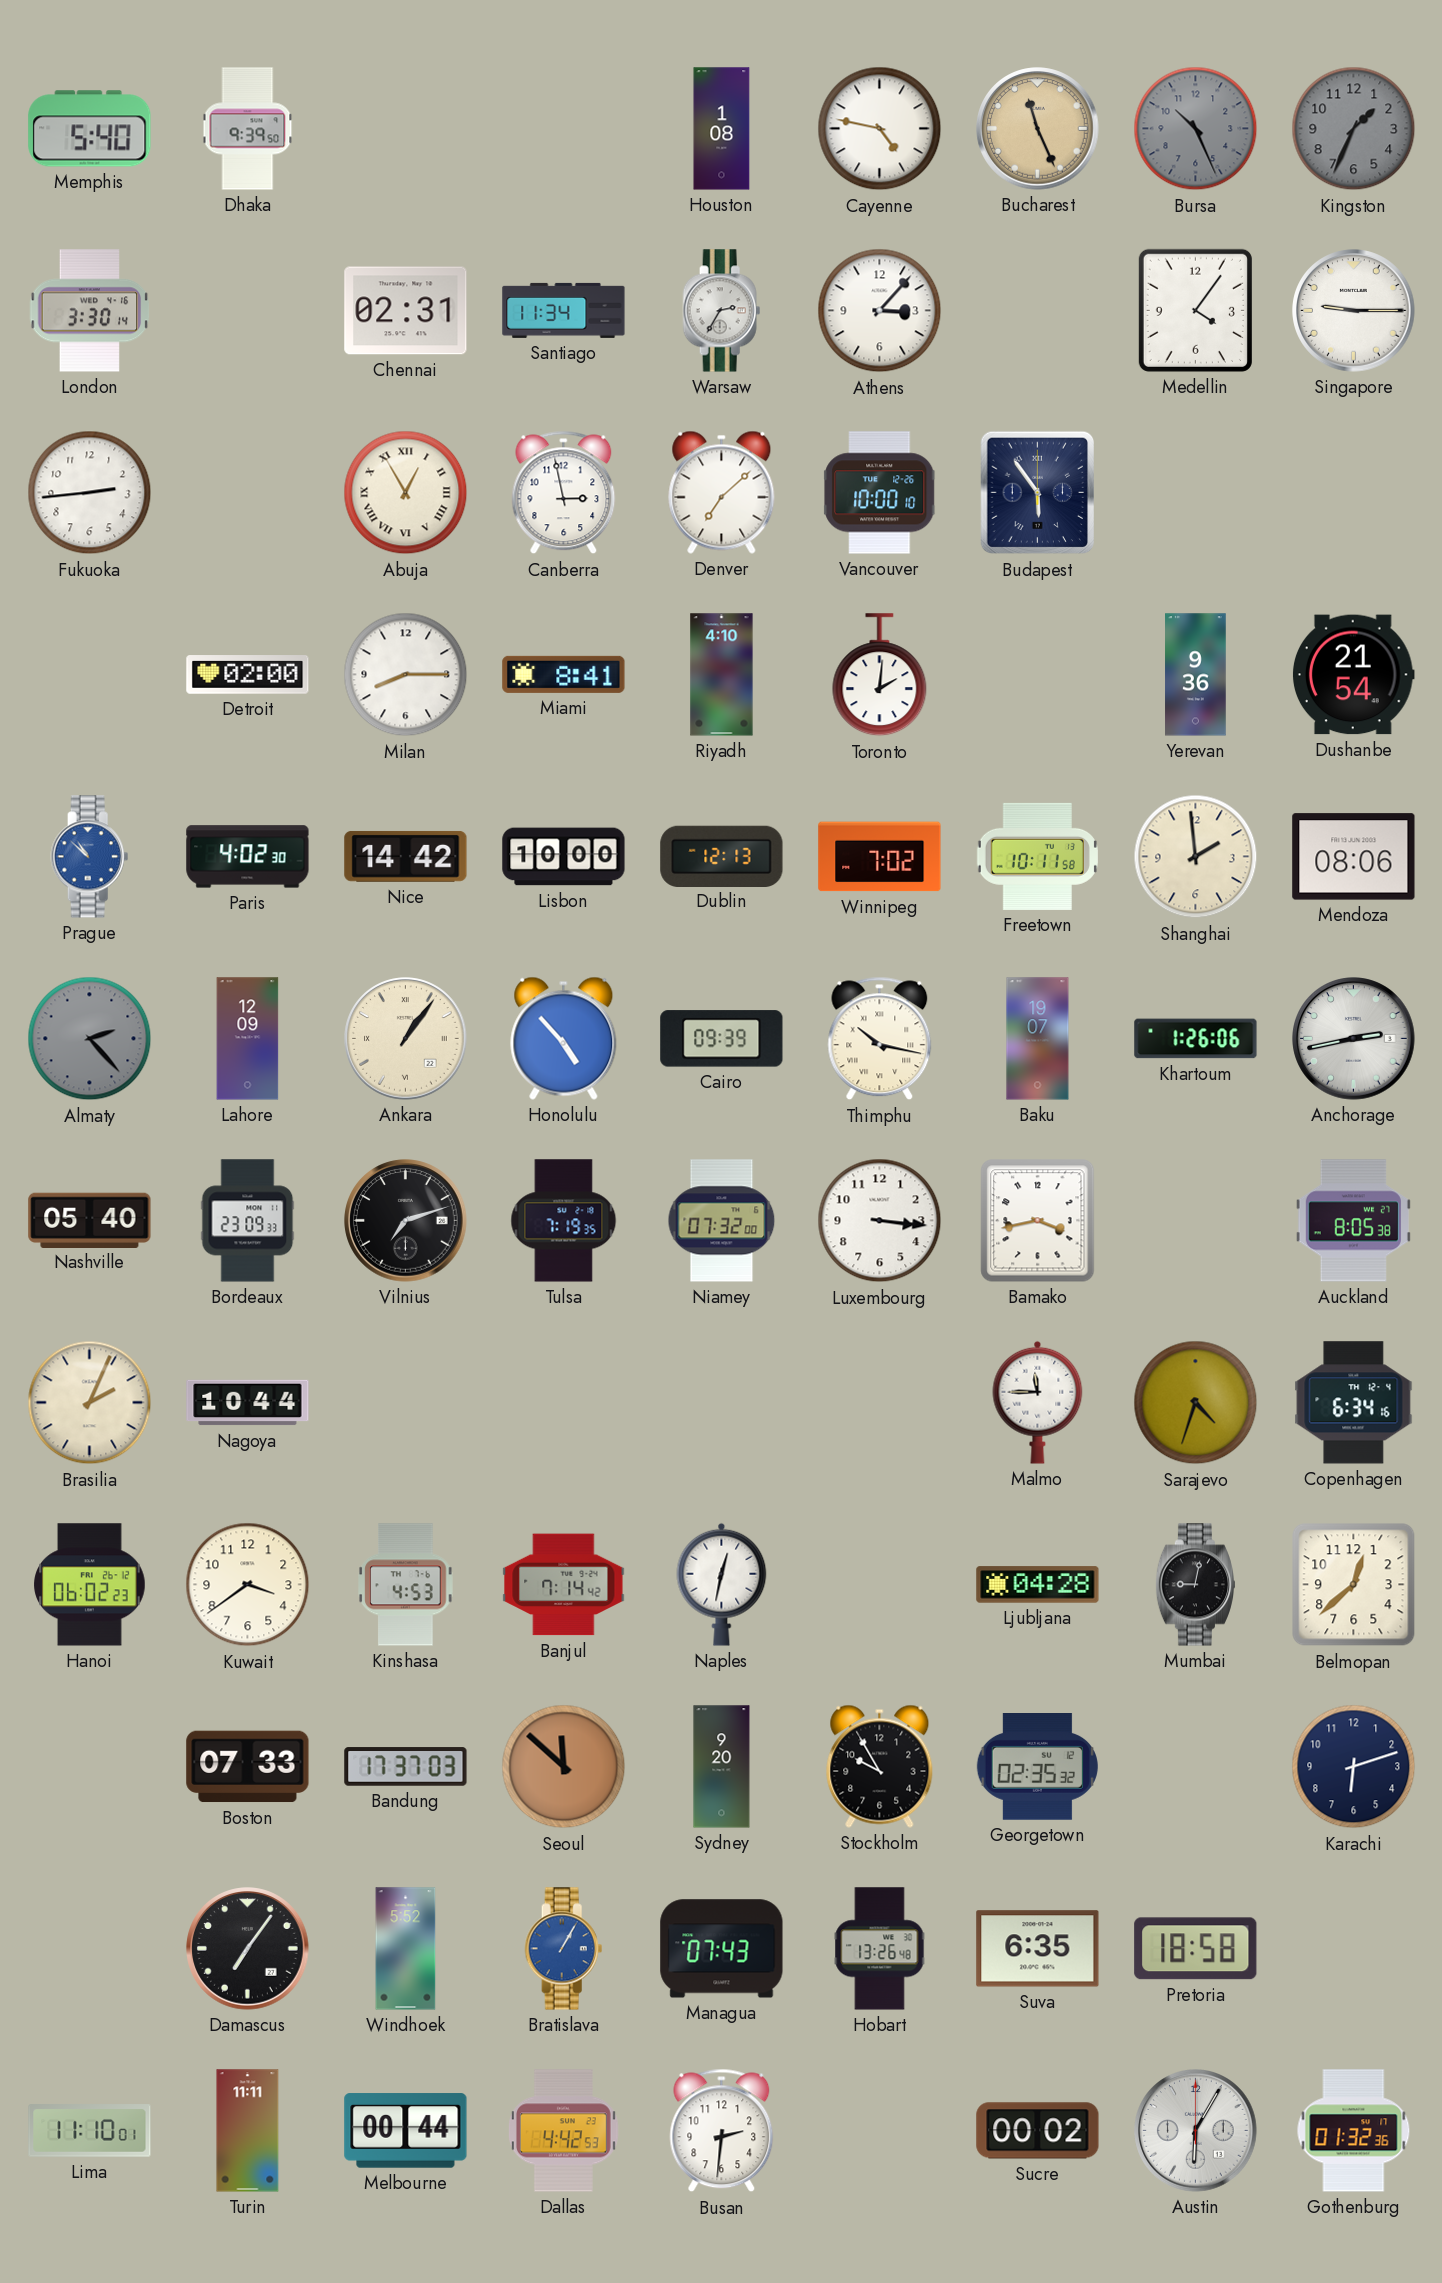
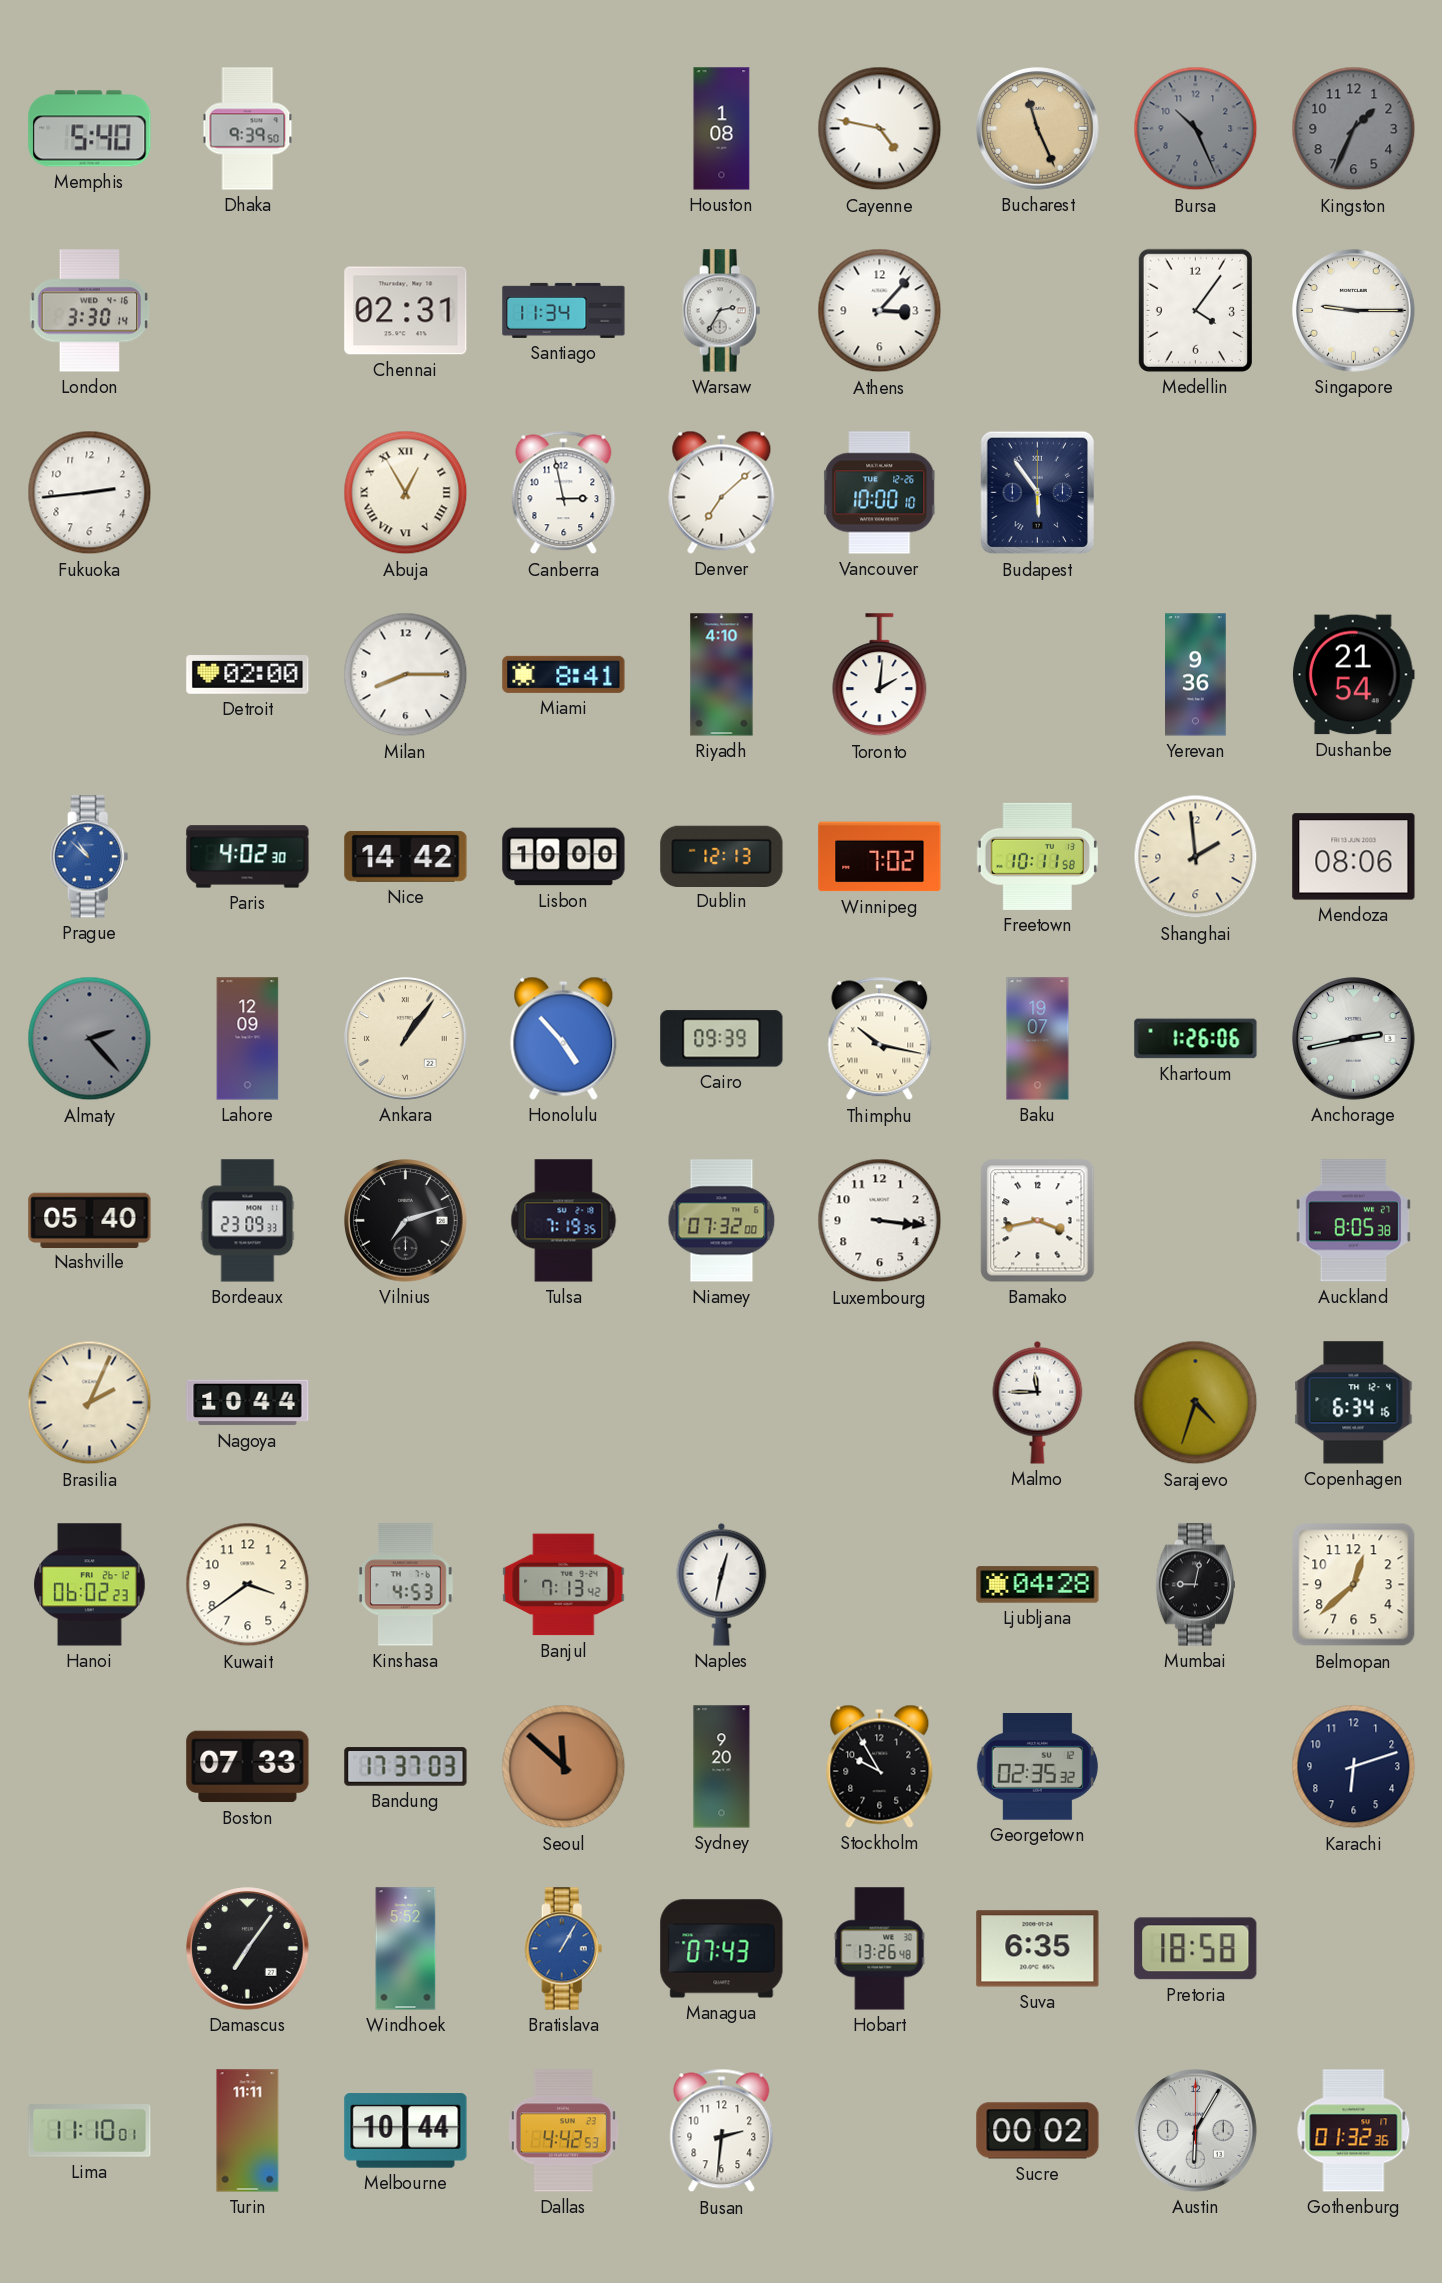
Banjul: 7:14 -> 7:13 (564, 1585)
Melbourne: 00:44 -> 10:44 (406, 2131)
